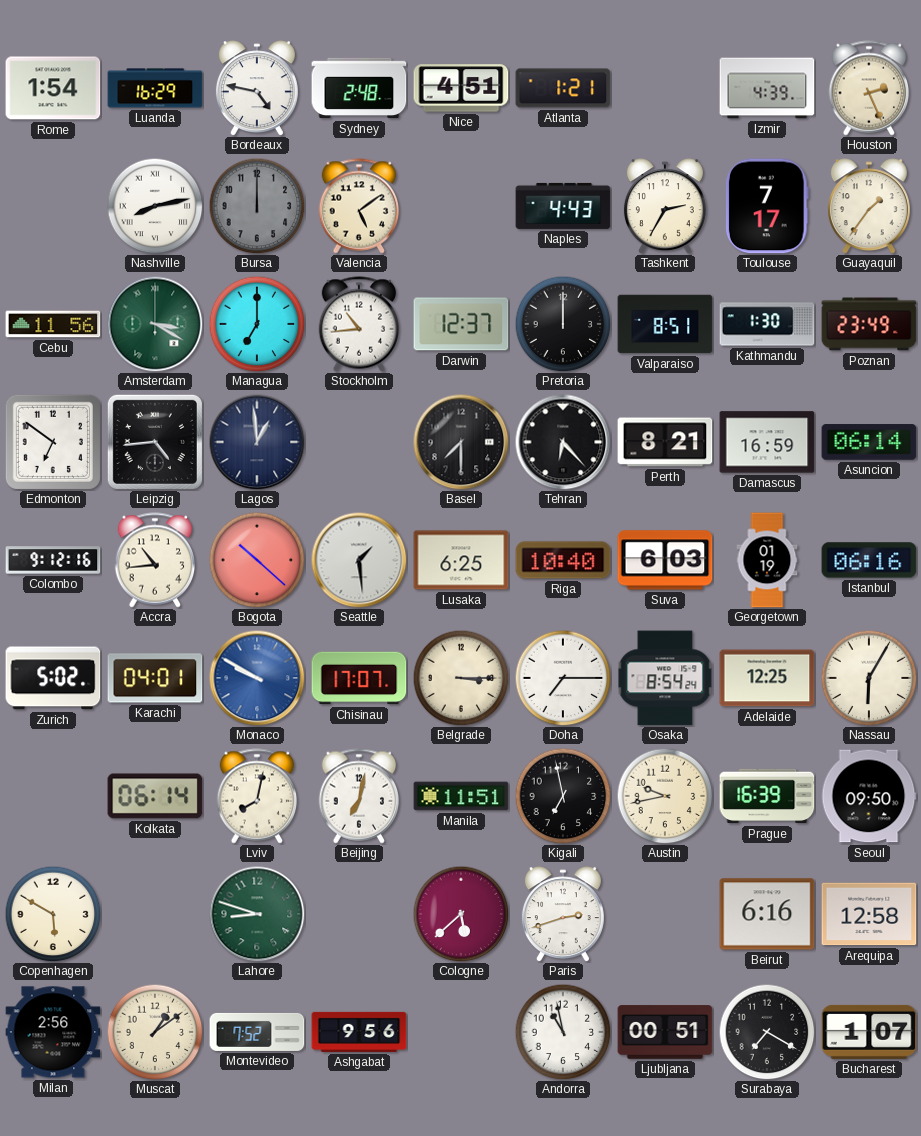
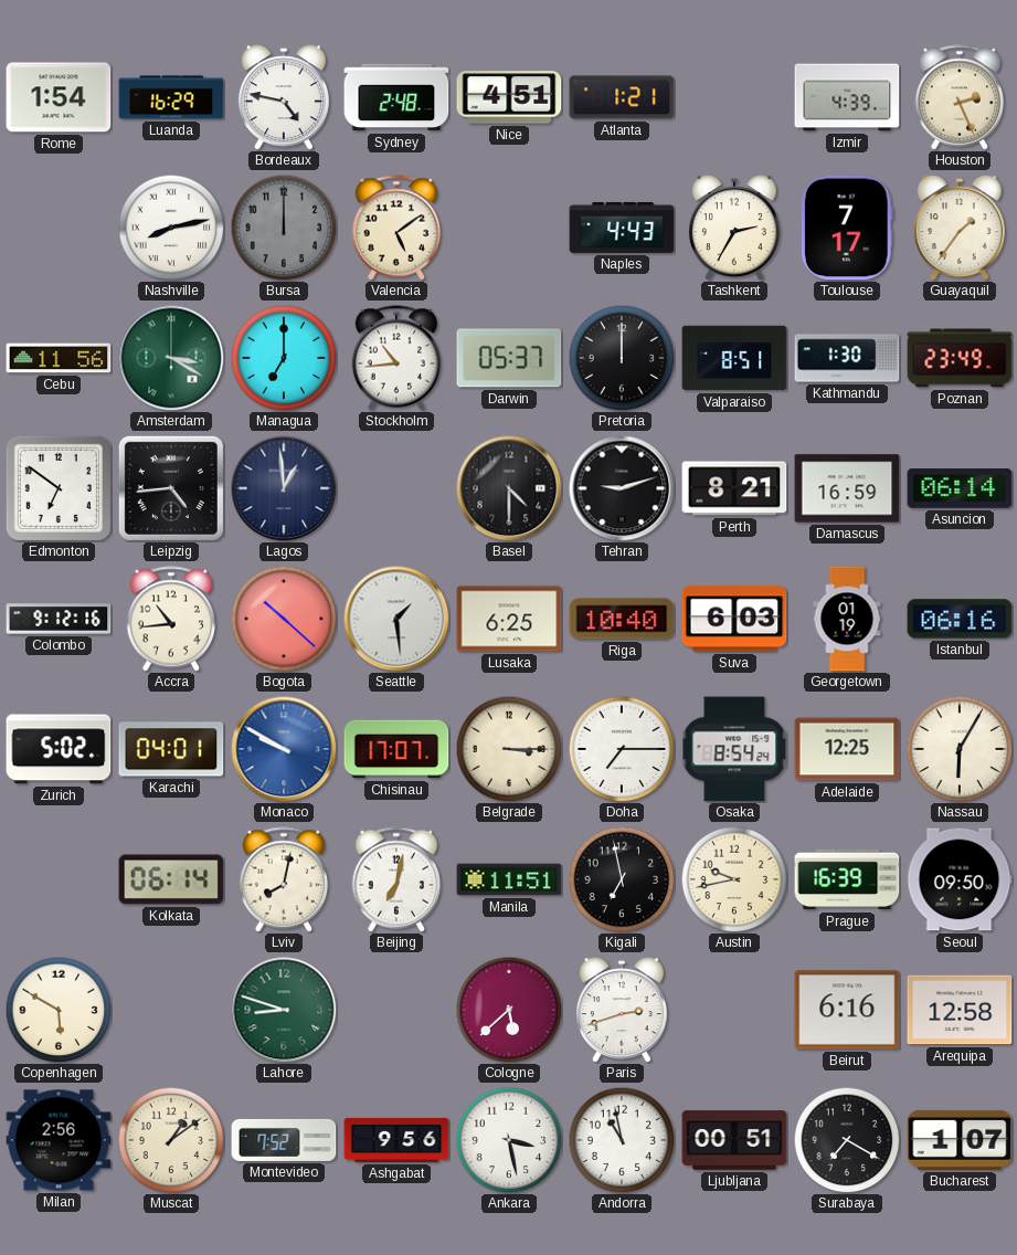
Darwin: 12:37 -> 05:37 (509, 358)
Basel: 7:30 -> 4:30 (509, 488)
Tehran: 6:23 -> 9:12 (622, 488)
Ankara: none -> 3:28 (509, 1140)
